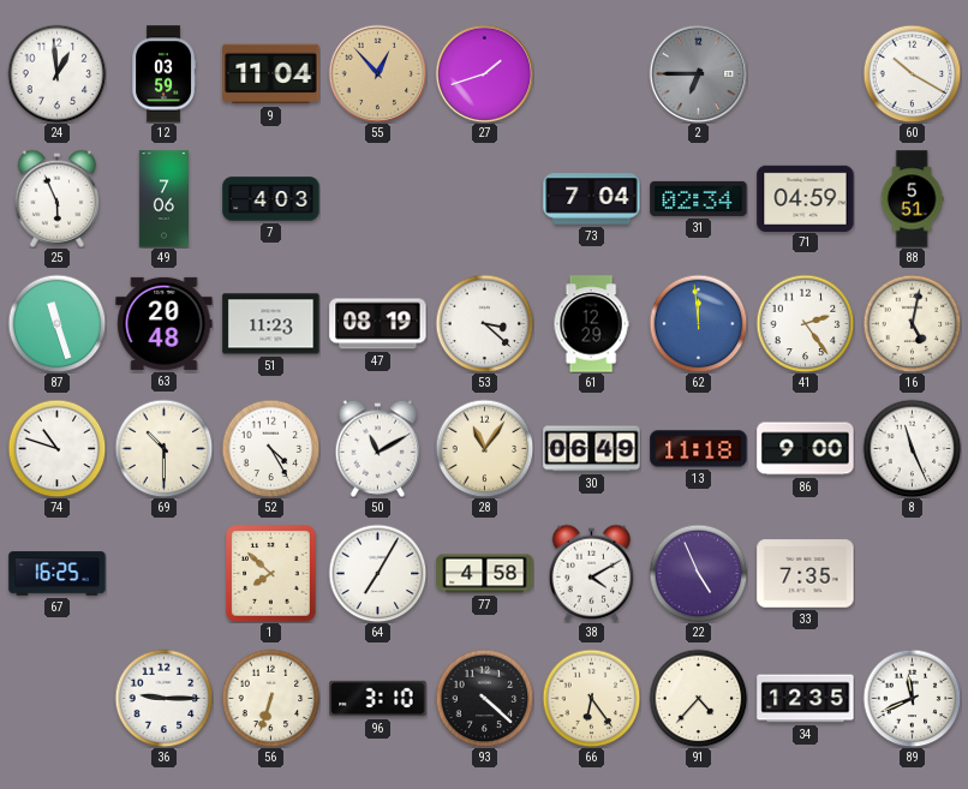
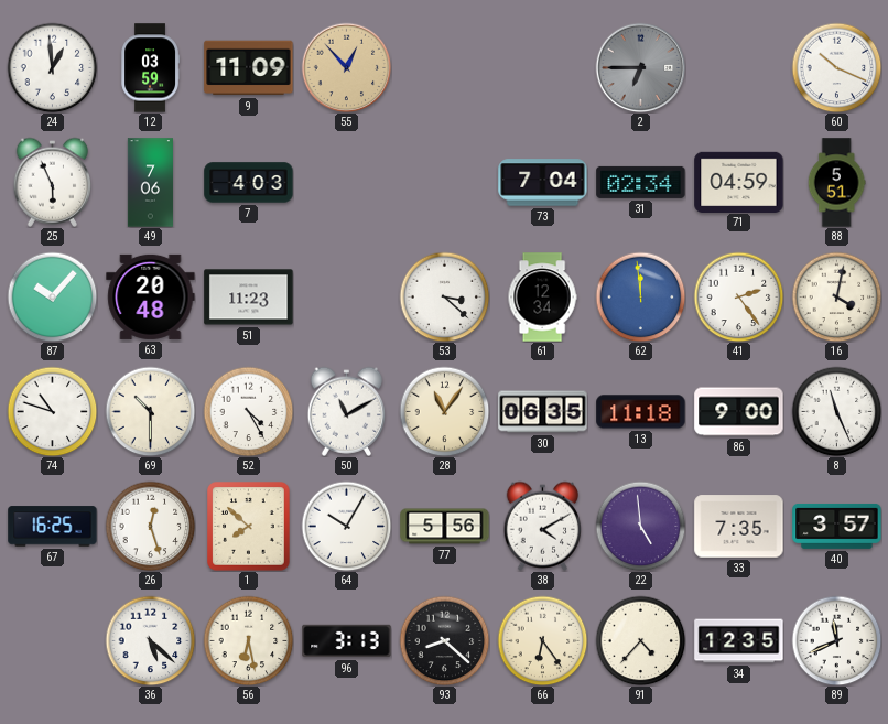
9: 11:04 -> 11:09 (249, 68)
27: 1:42 -> none (484, 73)
60: 10:20 -> 10:19 (836, 67)
87: 11:27 -> 10:07 (52, 296)
47: 08:19 -> none (378, 324)
61: 12:29 -> 12:34 (542, 298)
16: 5:02 -> 4:02 (836, 296)
30: 06:49 -> 06:35 (543, 412)
26: none -> 12:27 (150, 526)
64: 7:05 -> 10:05 (346, 526)
77: 4:58 -> 5:56 (445, 527)
22: 4:56 -> 4:59 (640, 526)
40: none -> 3:57 (837, 526)
36: 9:15 -> 5:22 (150, 640)
56: 6:33 -> 6:28 (248, 640)
96: 3:10 -> 3:13 (347, 641)
93: 4:22 -> 8:22 (444, 640)
